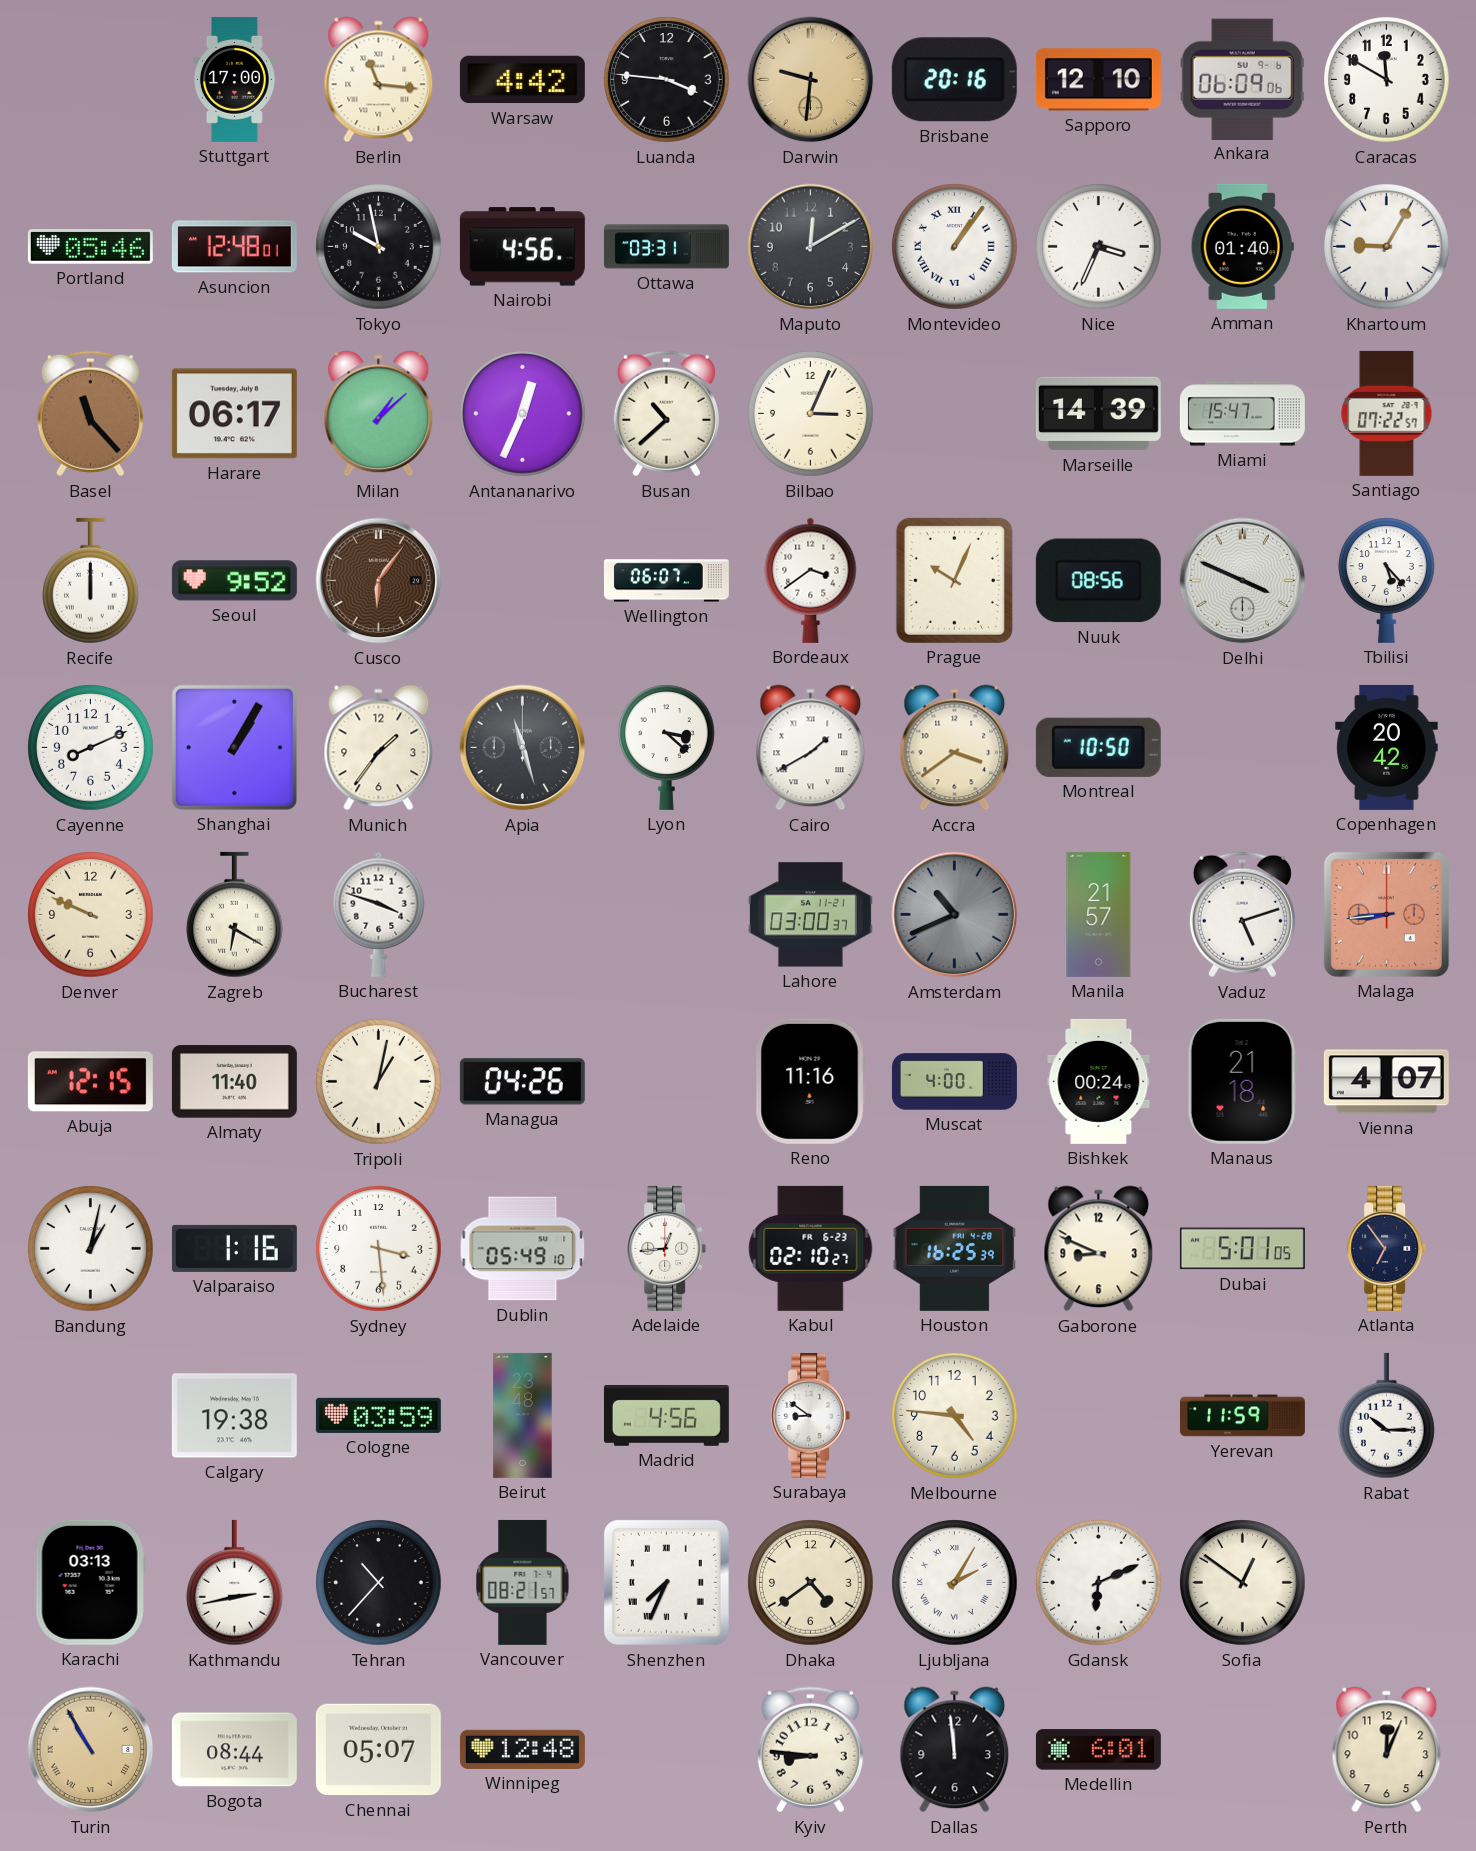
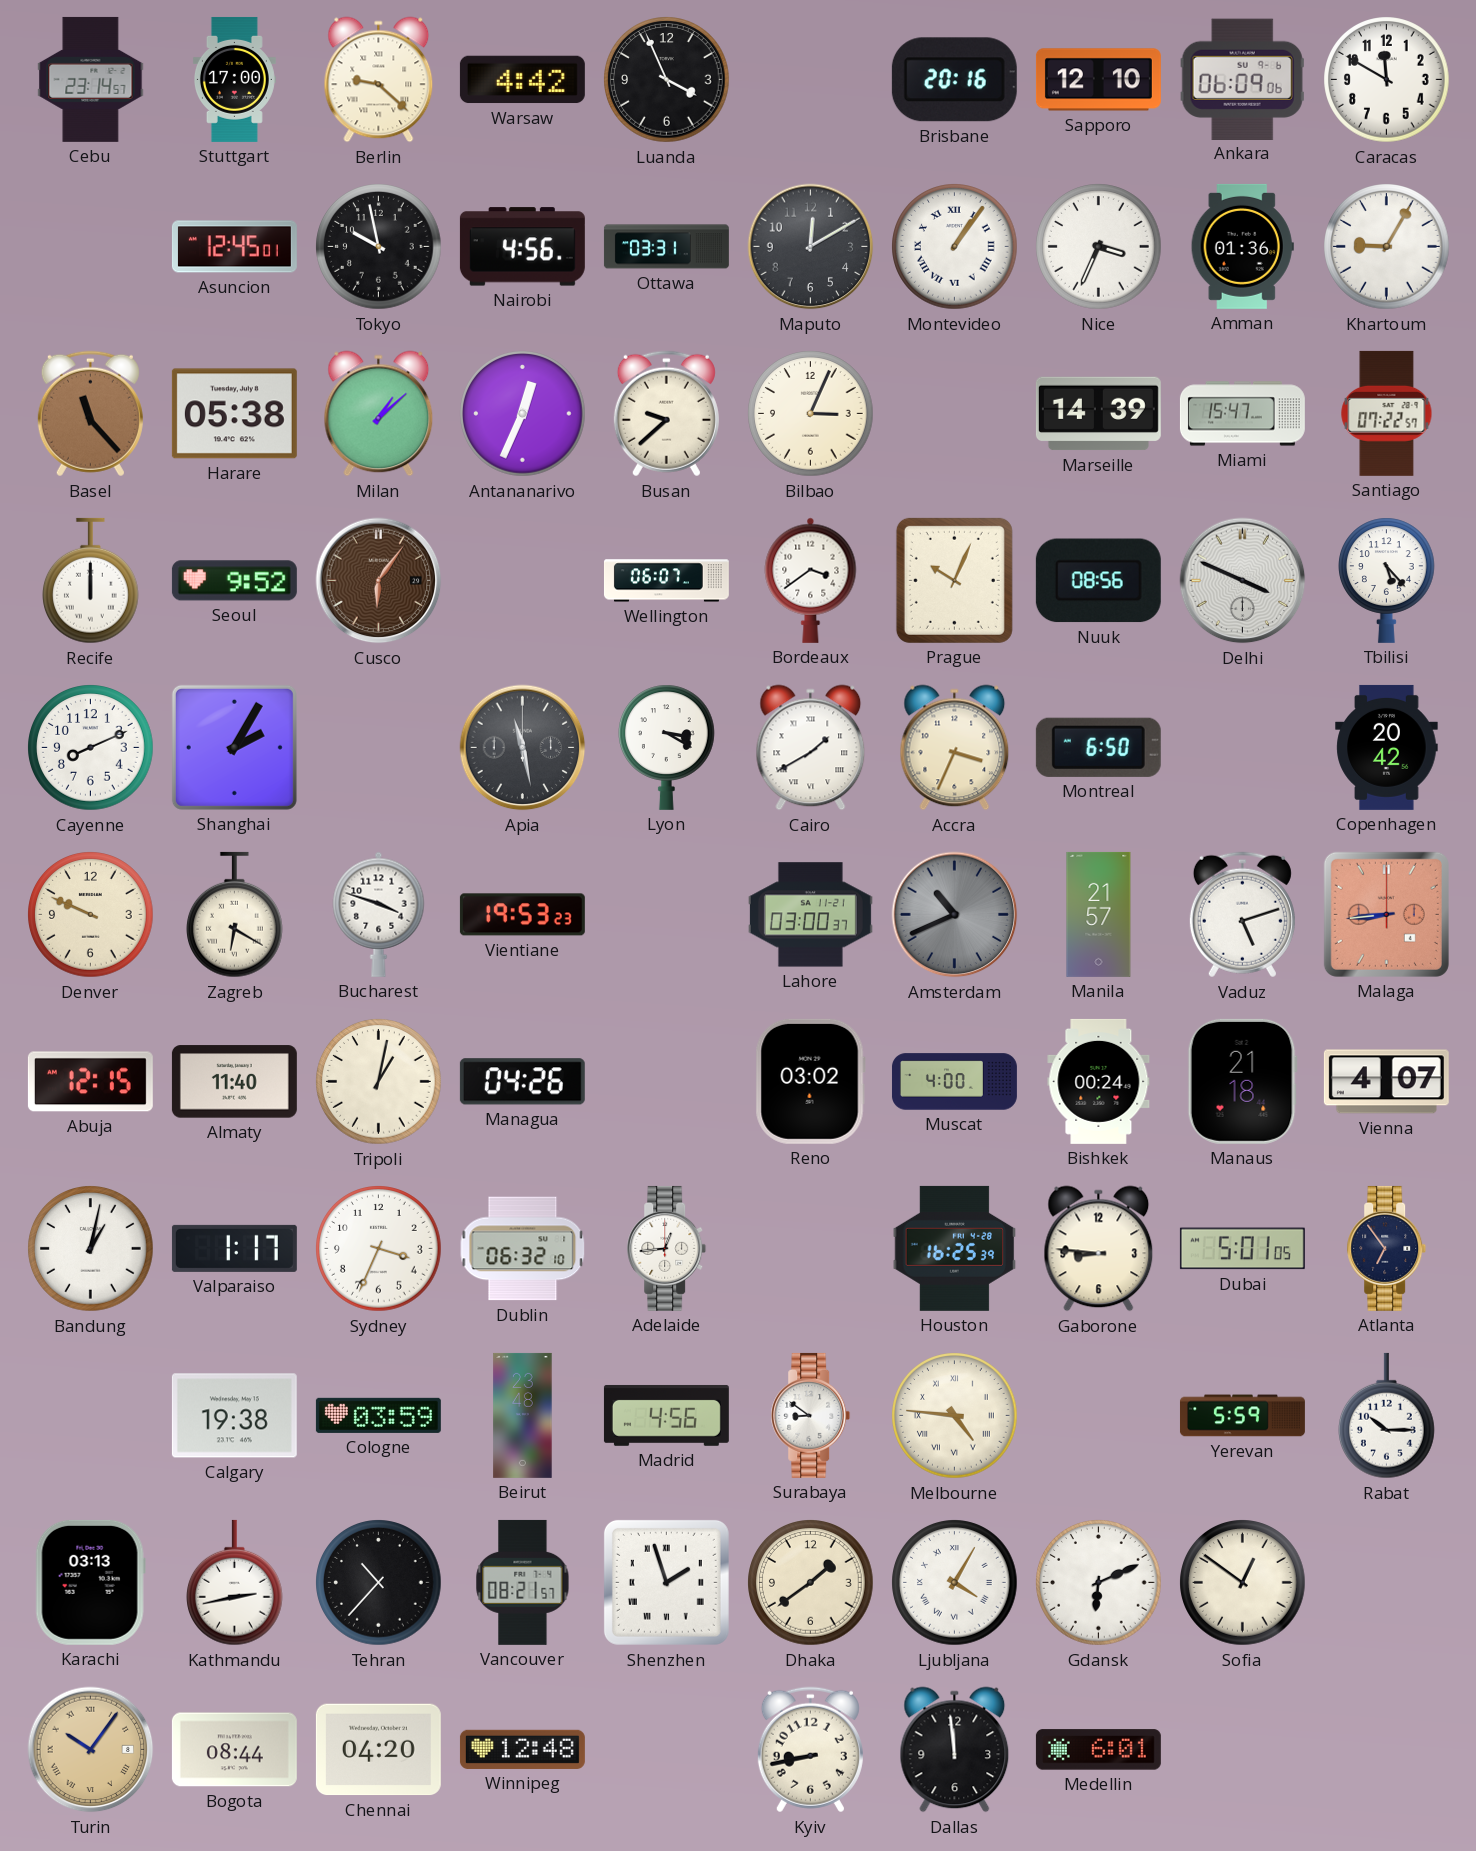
Cebu: none -> 23:14 (91, 79)
Berlin: 11:16 -> 9:22 (379, 80)
Luanda: 3:46 -> 3:56 (667, 80)
Darwin: 9:31 -> none (811, 80)
Portland: 05:46 -> none (90, 247)
Asuncion: 12:48 -> 12:45 (234, 247)
Amman: 01:40 -> 01:36 (1242, 246)
Harare: 06:17 -> 05:38 (234, 414)
Busan: 10:38 -> 9:38 (666, 414)
Shanghai: 1:05 -> 2:05 (234, 747)
Munich: 1:36 -> none (379, 748)
Apia: 11:27 -> 11:28 (523, 748)
Lyon: 3:22 -> 3:20 (667, 747)
Accra: 3:39 -> 3:34 (955, 748)
Montreal: 10:50 -> 6:50 (1098, 747)
Vientiane: none -> 19:53 (522, 915)
Reno: 11:16 -> 03:02 (810, 1081)
Valparaiso: 1:16 -> 1:17 (234, 1248)
Sydney: 3:29 -> 3:34 (379, 1249)
Dublin: 05:49 -> 06:32 (523, 1249)
Kabul: 02:10 -> none (811, 1248)
Gaborone: 8:49 -> 8:46 (1099, 1249)
Melbourne numerals: Arabic -> Roman (955, 1416)
Yerevan: 11:59 -> 5:59 (1242, 1416)
Shenzhen: 7:34 -> 1:57 (666, 1582)
Dhaka: 4:39 -> 1:39 (811, 1583)
Ljubljana: 2:05 -> 4:05 (955, 1583)
Turin: 10:55 -> 10:06 (91, 1750)
Chennai: 05:07 -> 04:20 (378, 1750)
Kyiv: 8:46 -> 8:43 (810, 1750)
Perth: 12:04 -> none (1387, 1750)
